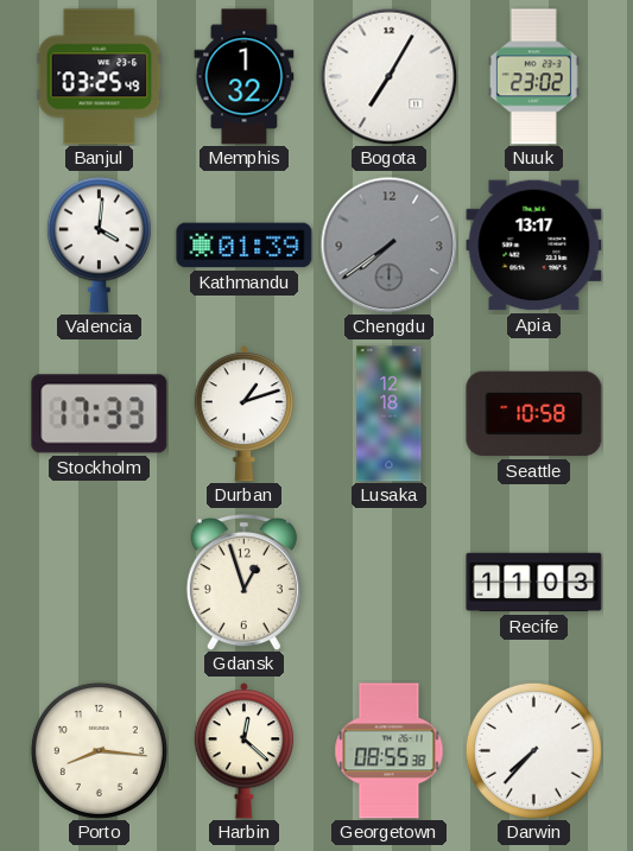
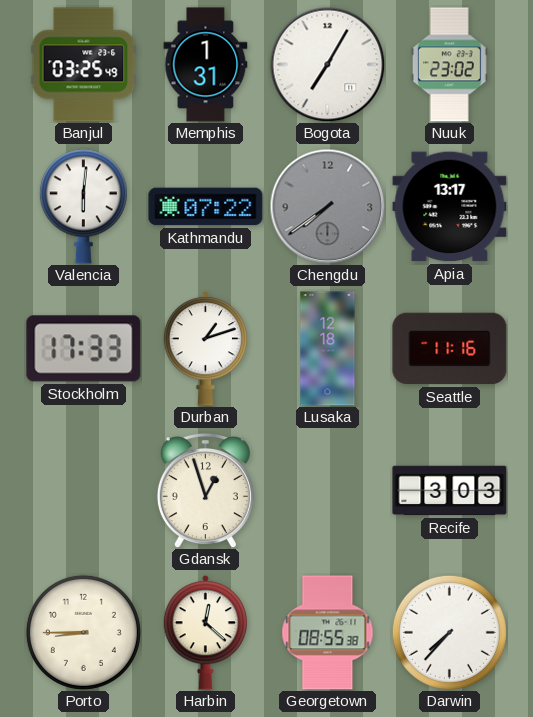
Memphis: 1:32 -> 1:31 (206, 65)
Valencia: 4:01 -> 6:01 (83, 207)
Kathmandu: 01:39 -> 07:22 (206, 207)
Seattle: 10:58 -> 11:16 (450, 349)
Recife: 11:03 -> 3:03 (450, 491)
Porto: 8:16 -> 8:45 (83, 632)
